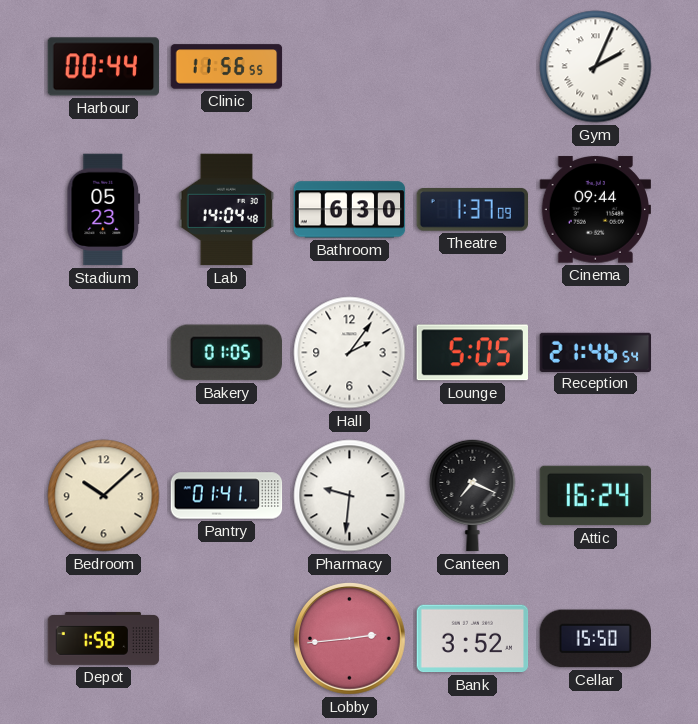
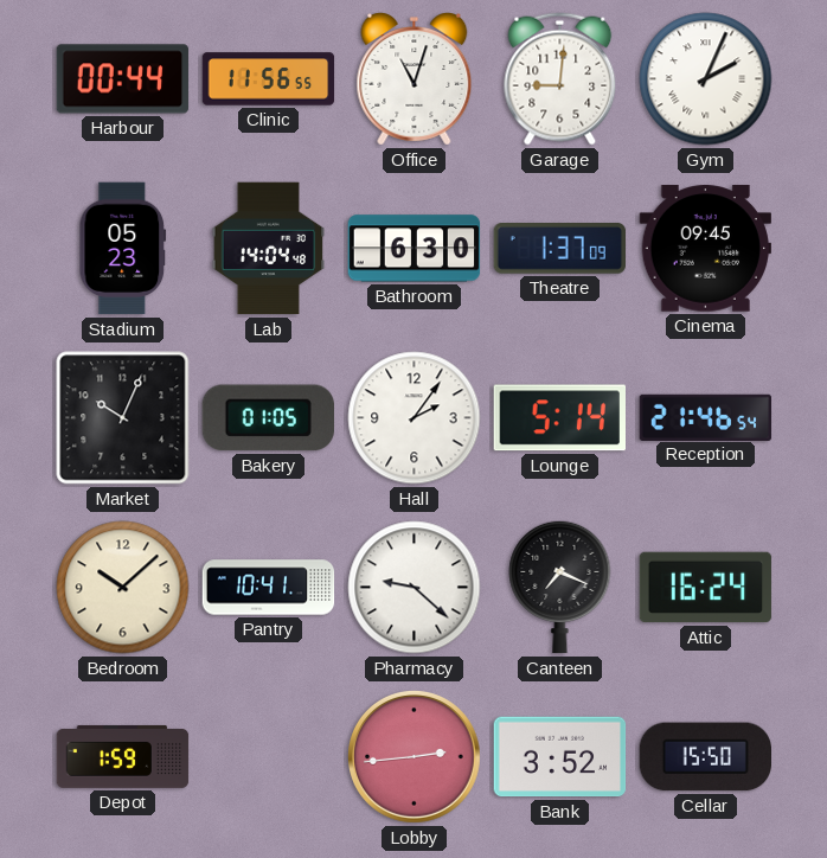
Office: none -> 11:03 (415, 79)
Garage: none -> 9:01 (560, 79)
Cinema: 09:44 -> 09:45 (706, 249)
Market: none -> 10:04 (123, 418)
Lounge: 5:05 -> 5:14 (559, 418)
Pantry: 01:41 -> 10:41 (269, 588)
Pharmacy: 9:31 -> 9:22 (415, 588)
Depot: 1:58 -> 1:59 (123, 756)
